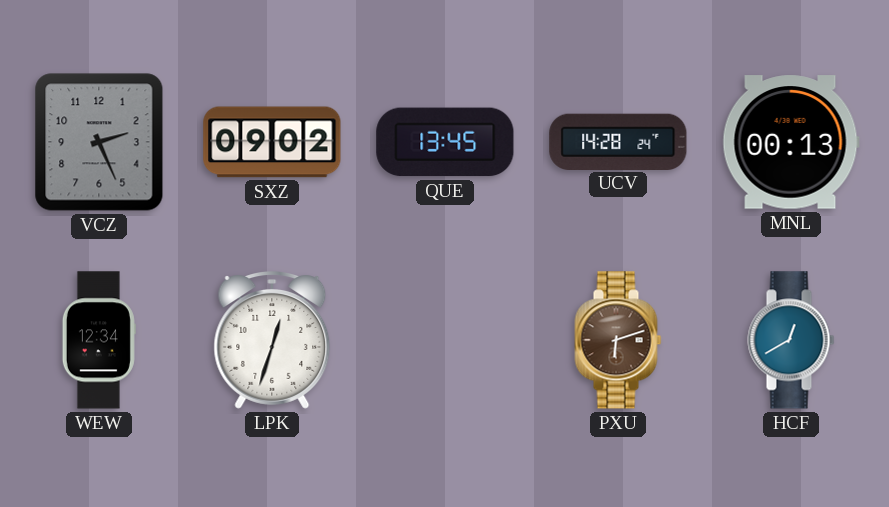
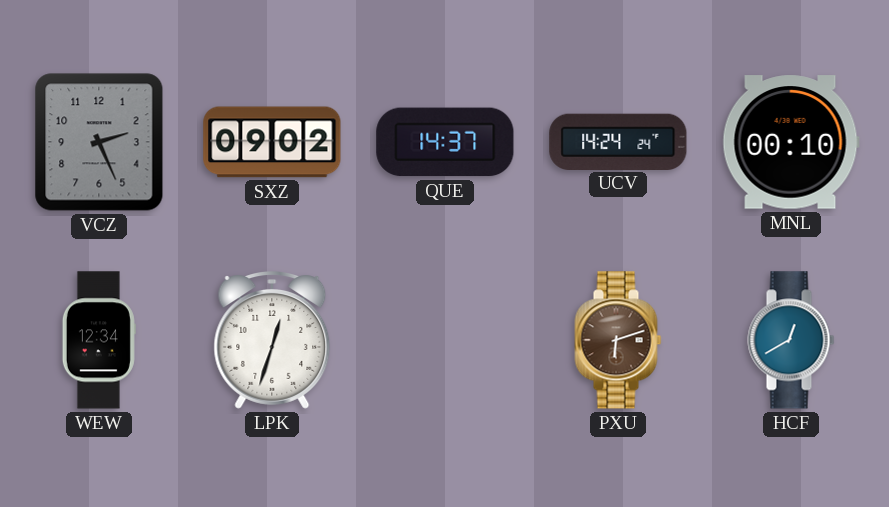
QUE: 13:45 -> 14:37 (445, 142)
UCV: 14:28 -> 14:24 (618, 141)
MNL: 00:13 -> 00:10 (791, 142)
